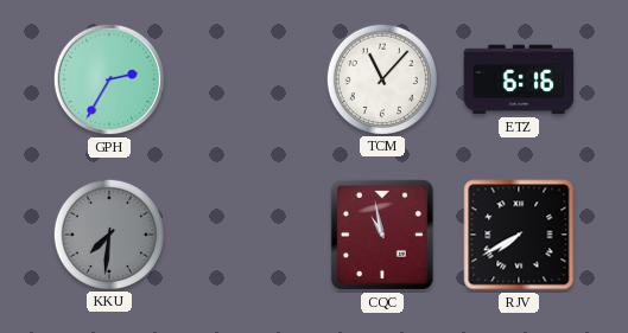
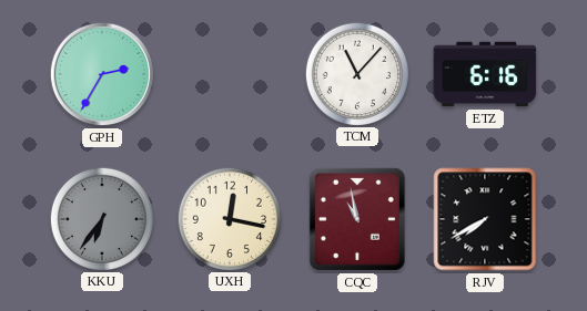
KKU: 7:31 -> 6:36 (101, 218)
UXH: none -> 12:17 (229, 218)
